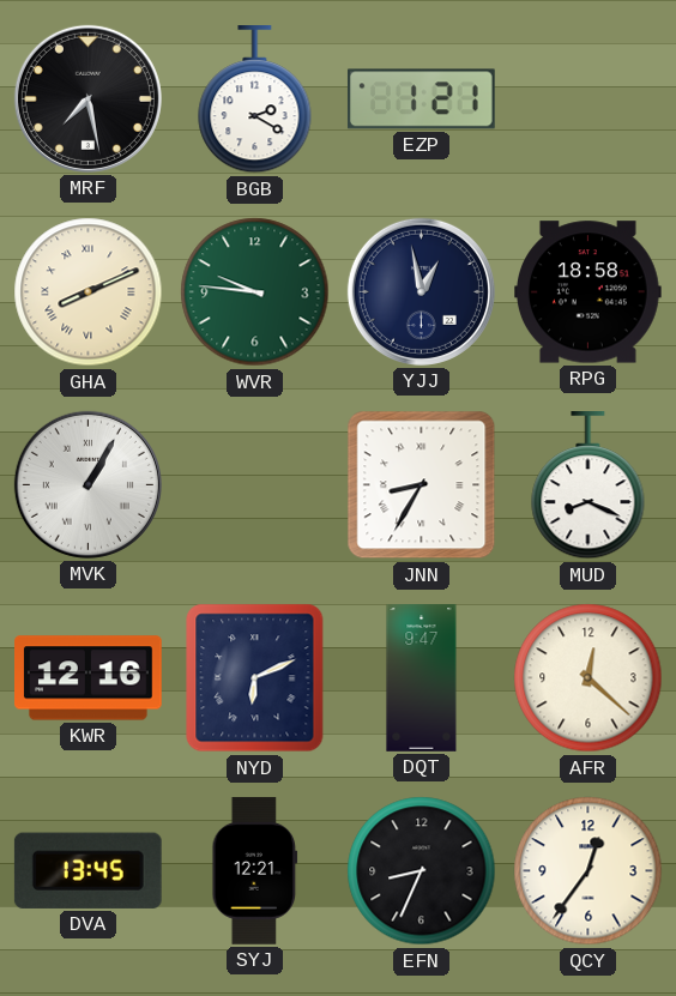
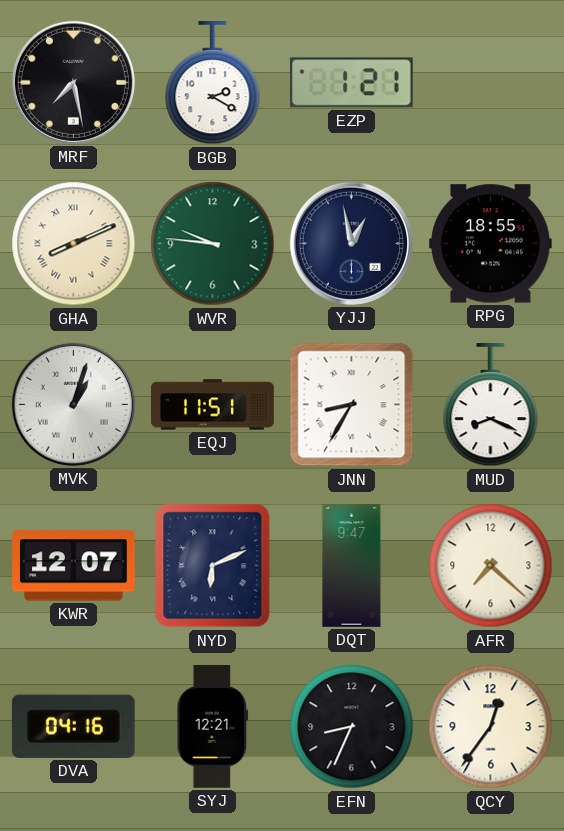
RPG: 18:58 -> 18:55 (491, 244)
MVK: 1:05 -> 1:03 (73, 404)
EQJ: none -> 11:51 (213, 405)
KWR: 12:16 -> 12:07 (74, 566)
AFR: 12:22 -> 7:22 (491, 566)
DVA: 13:45 -> 04:16 (73, 726)
